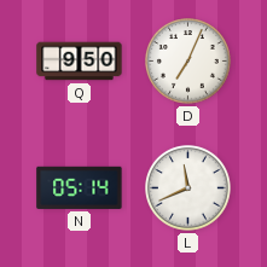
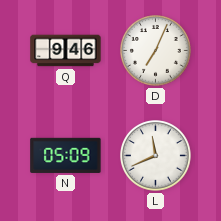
Q: 9:50 -> 9:46 (66, 51)
N: 05:14 -> 05:09 (66, 155)
